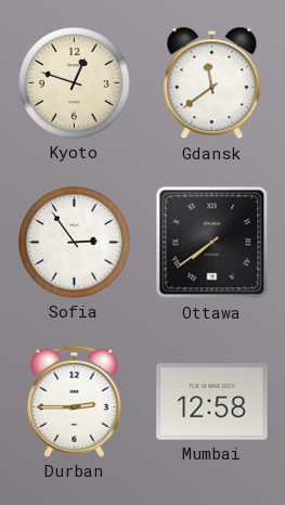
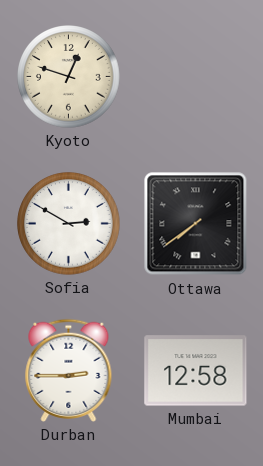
Gdansk: 11:39 -> none (212, 83)
Sofia: 2:54 -> 2:50 (69, 224)
